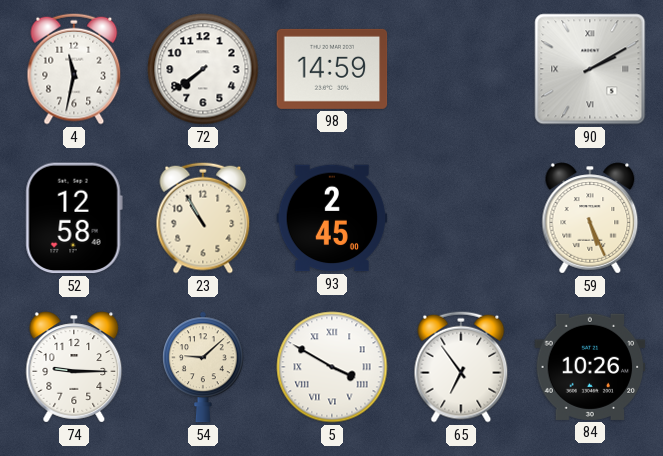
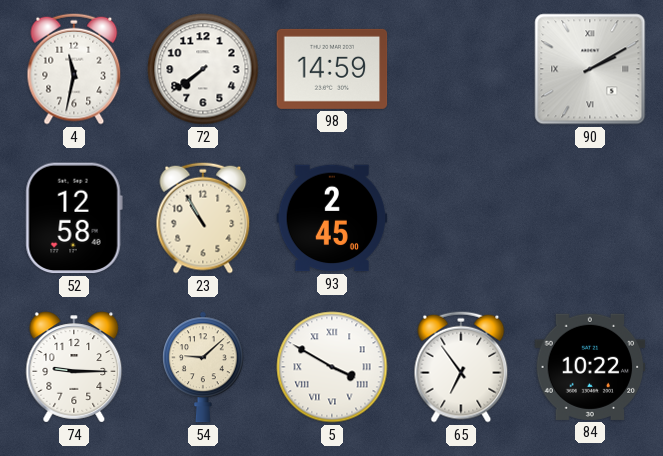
59: 5:26 -> none (590, 218)
84: 10:26 -> 10:22 (590, 367)
